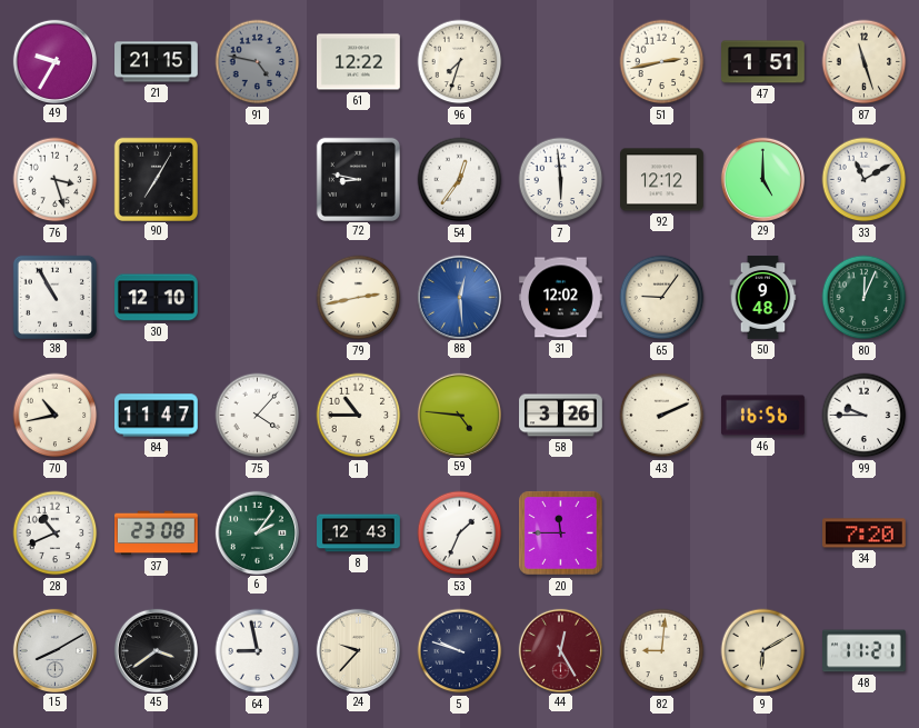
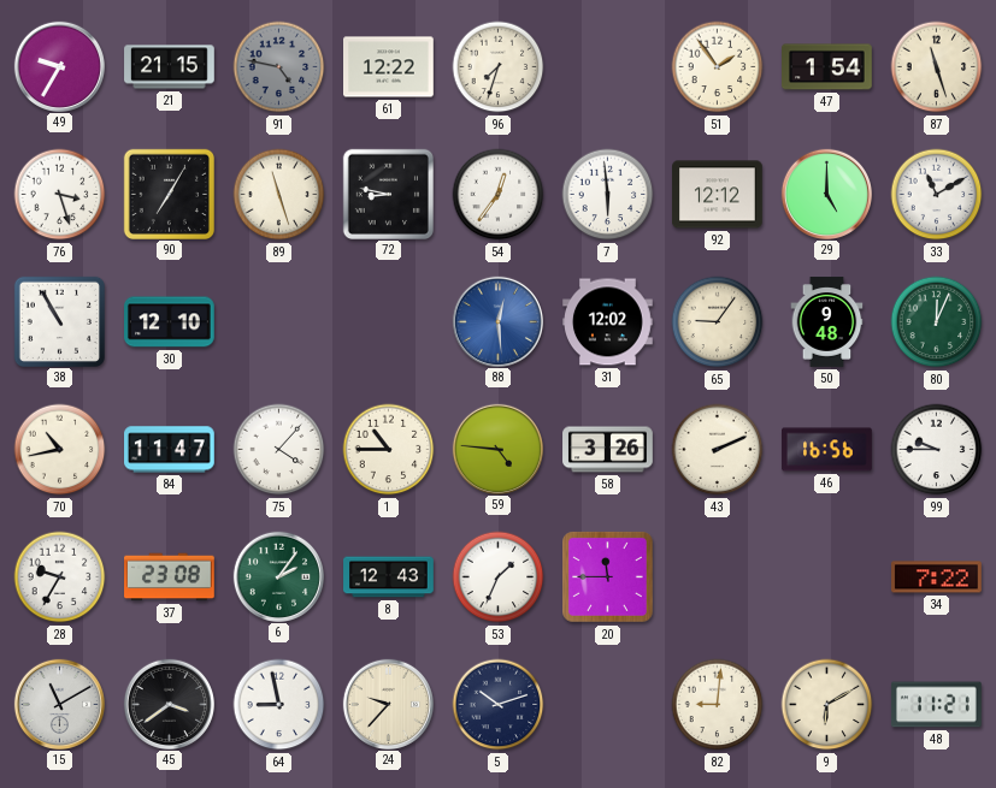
51: 2:43 -> 1:54 (718, 67)
47: 1:51 -> 1:54 (827, 67)
89: none -> 11:27 (279, 195)
79: 2:43 -> none (359, 298)
28: 10:41 -> 9:35 (60, 577)
34: 7:20 -> 7:22 (937, 577)
15: 8:10 -> 11:10 (59, 704)
5: 9:48 -> 10:12 (499, 705)
44: 12:25 -> none (560, 650)
